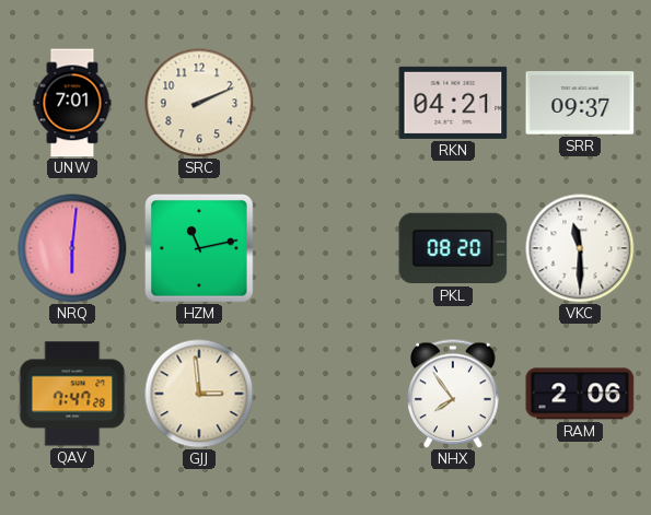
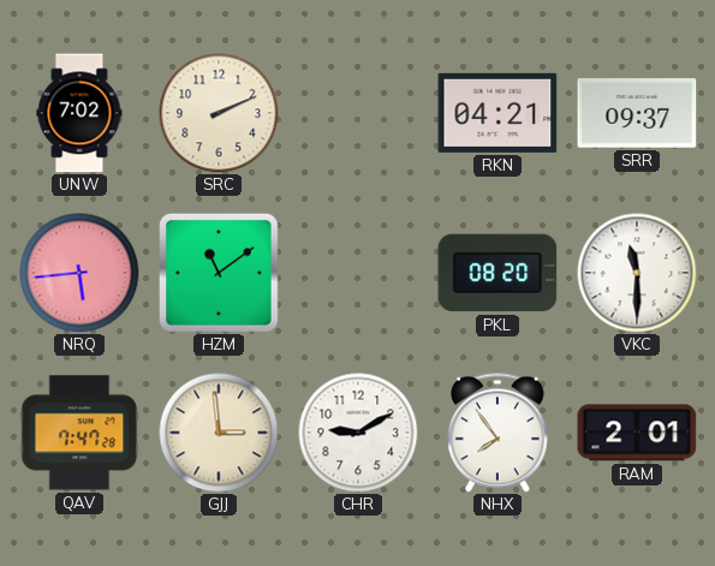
UNW: 7:01 -> 7:02 (79, 113)
NRQ: 6:01 -> 5:44 (79, 273)
HZM: 11:13 -> 11:09 (219, 273)
CHR: none -> 9:10 (358, 433)
RAM: 2:06 -> 2:01 (637, 433)
